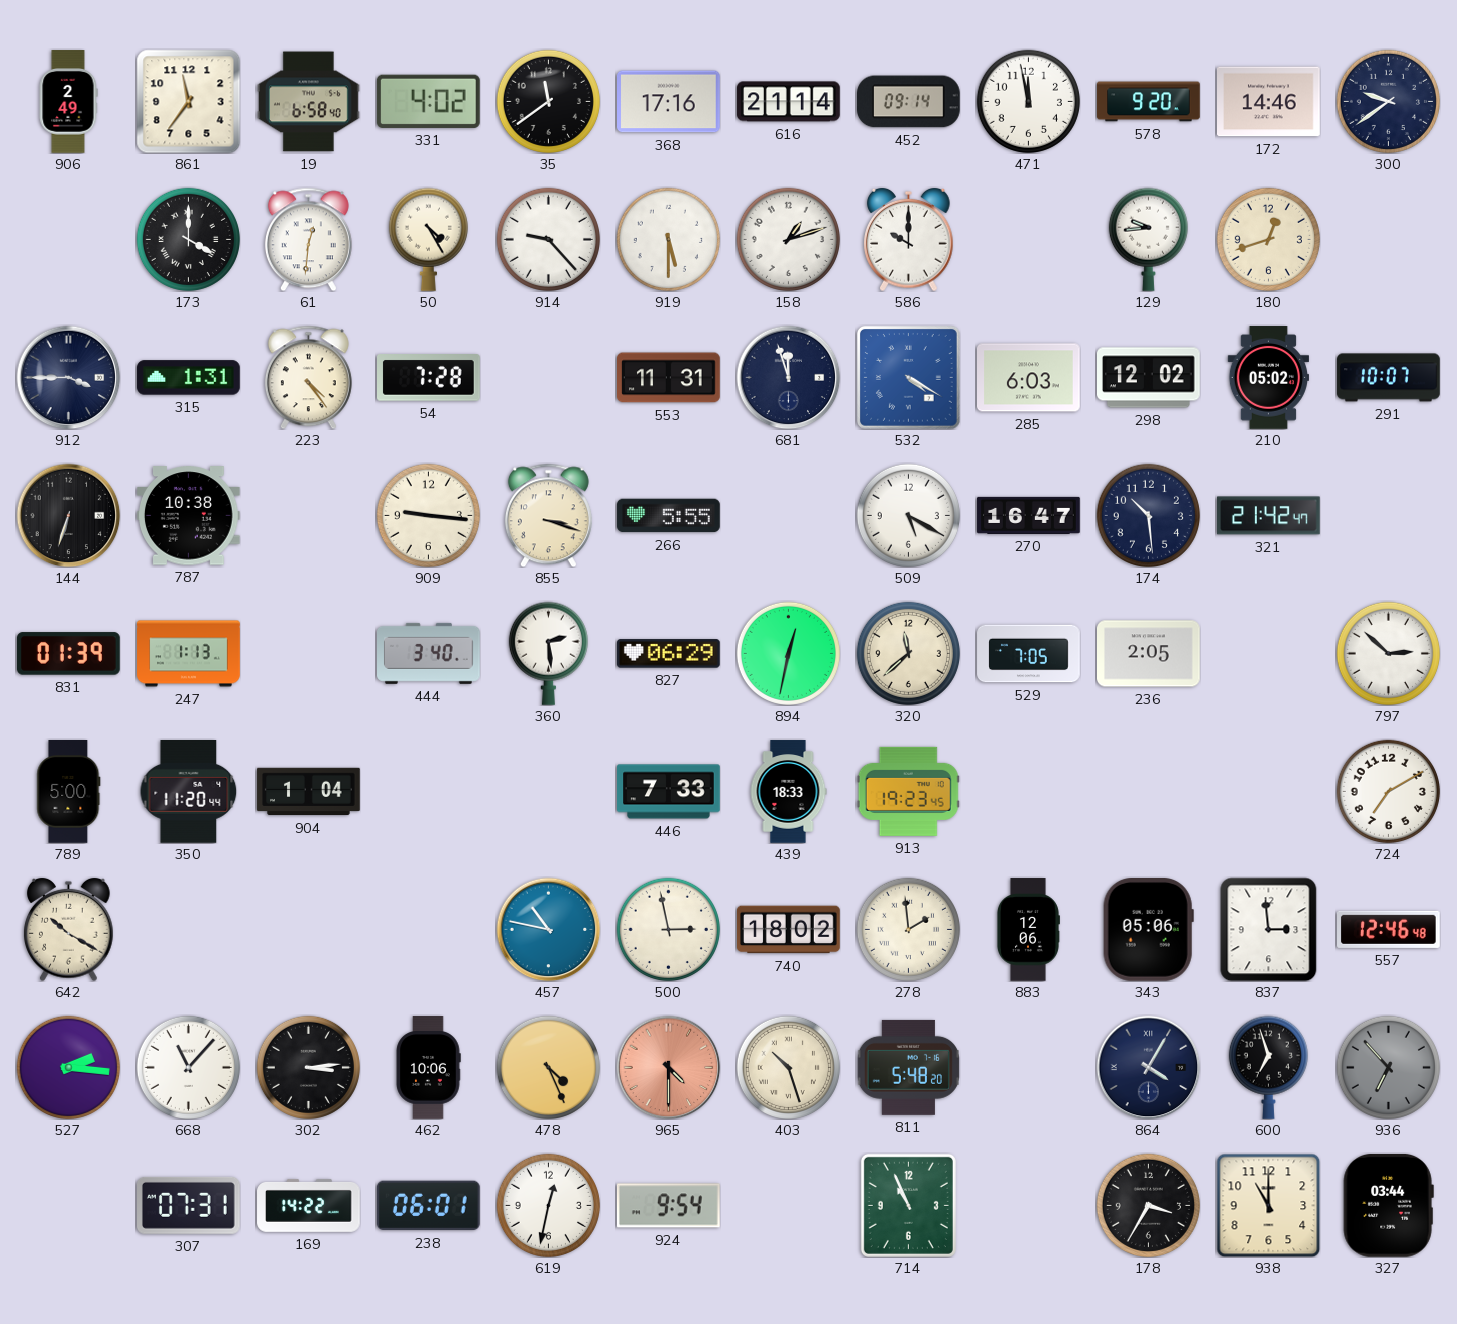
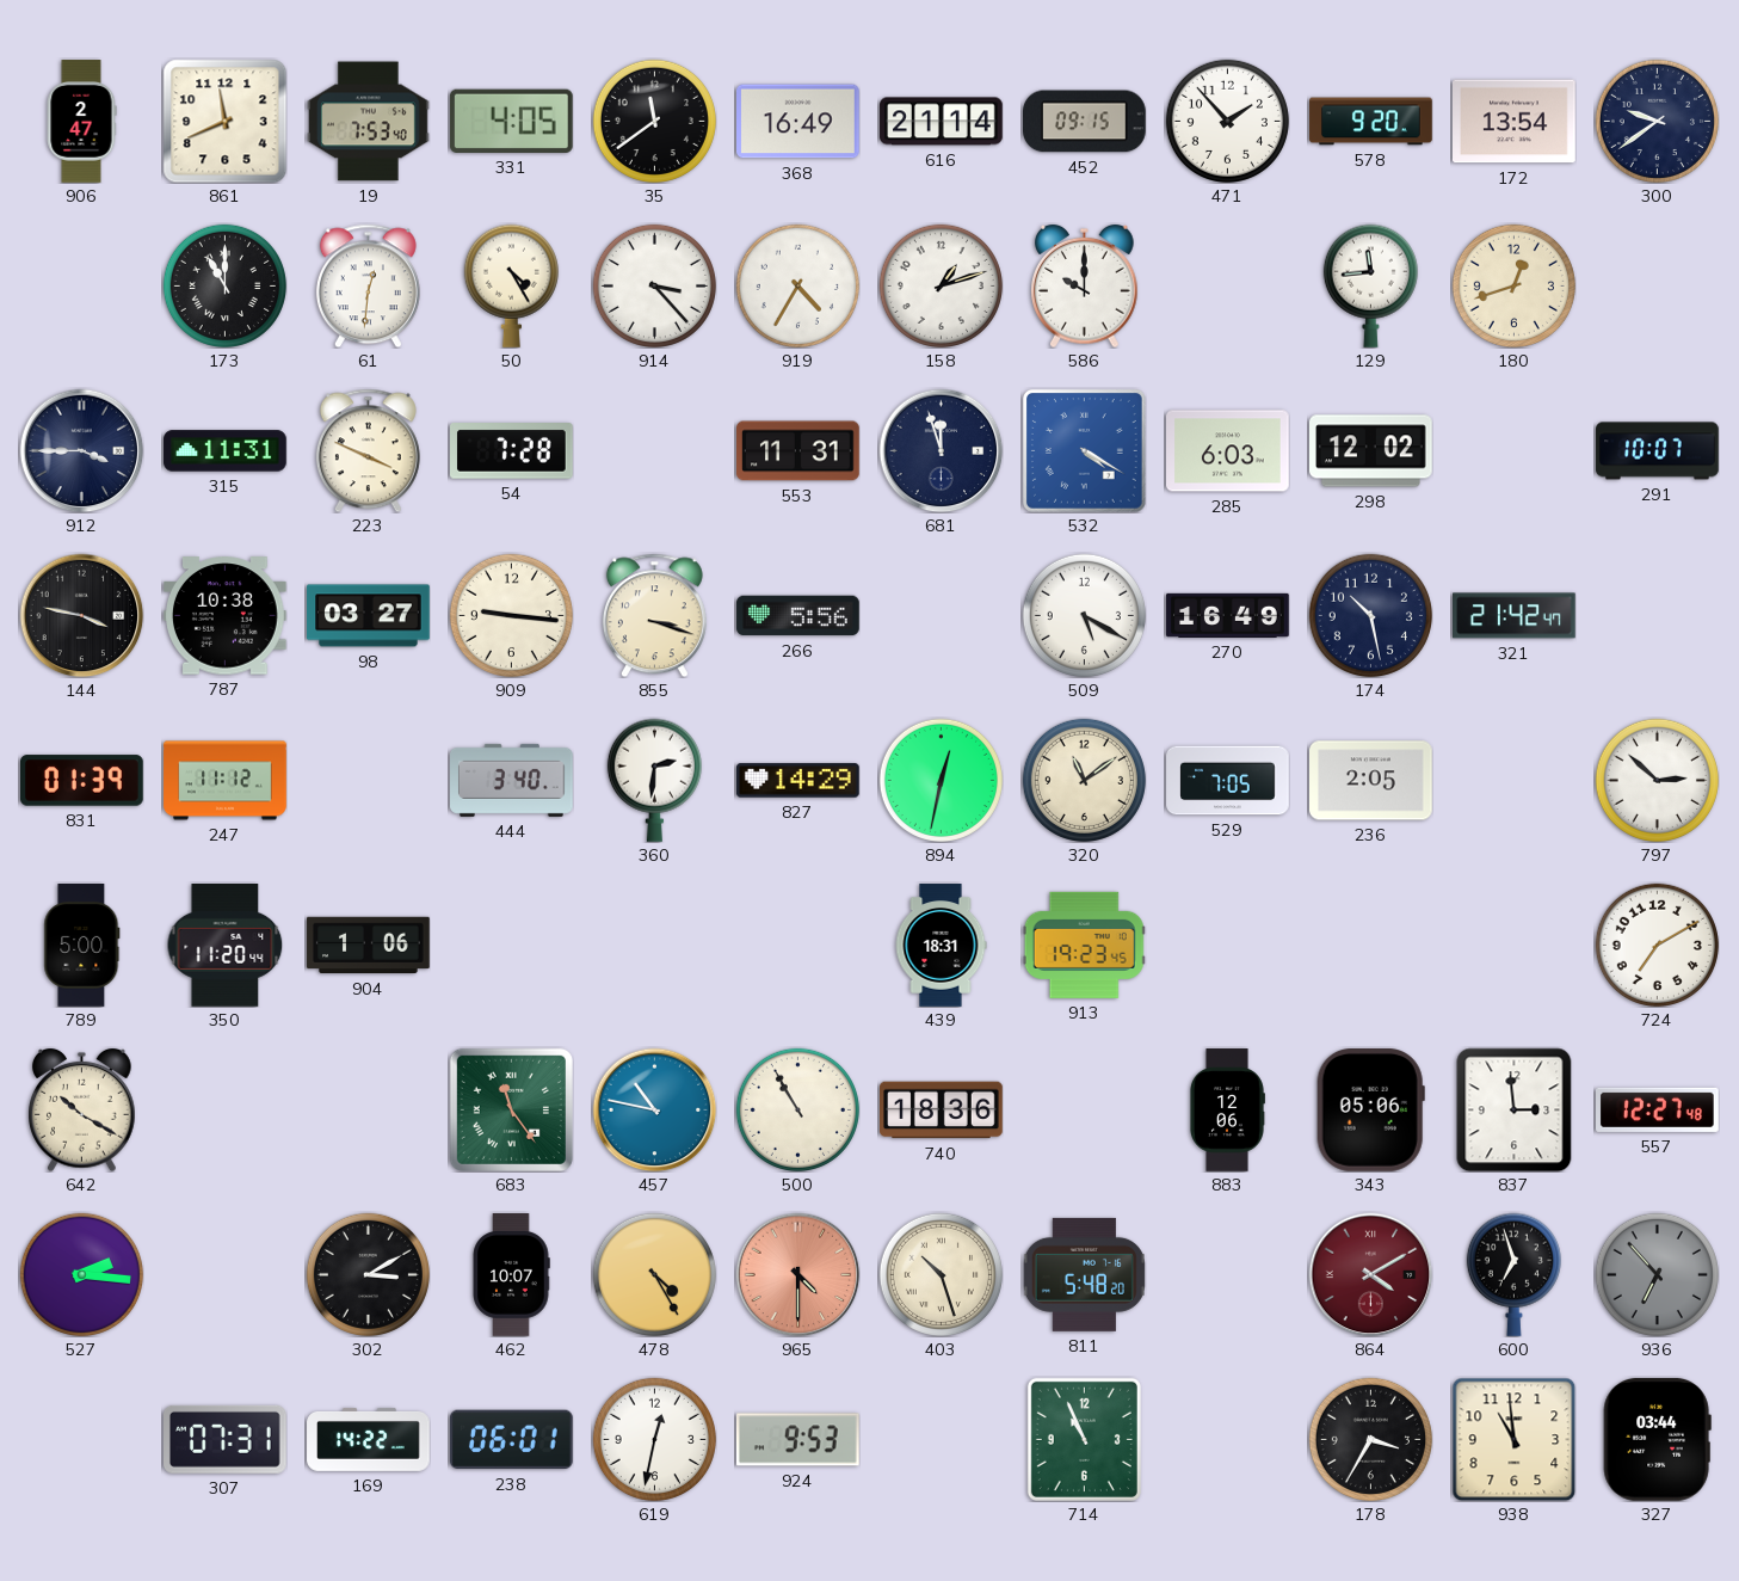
906: 2:49 -> 2:47 (81, 122)
861: 11:36 -> 11:41 (224, 121)
19: 6:58 -> 7:53 (369, 122)
331: 4:02 -> 4:05 (511, 121)
368: 17:16 -> 16:49 (798, 122)
452: 09:14 -> 09:15 (1085, 122)
471: 11:58 -> 1:53 (1227, 121)
172: 14:46 -> 13:54 (1515, 122)
173: 4:00 -> 11:00 (224, 285)
914: 9:23 -> 3:23 (654, 285)
919: 5:30 -> 4:35 (797, 285)
129: 9:44 -> 11:44 (1370, 285)
315: 1:31 -> 11:31 (226, 451)
223: 4:24 -> 3:49 (368, 450)
210: 05:02 -> none (1268, 378)
144: 6:33 -> 3:47 (81, 615)
98: none -> 03:27 (369, 616)
266: 5:55 -> 5:56 (798, 616)
270: 16:47 -> 16:49 (1228, 615)
174: 10:29 -> 10:28 (1370, 615)
247: 1:13 -> 11:12 (226, 781)
360: 2:29 -> 2:31 (654, 780)
827: 06:29 -> 14:29 (798, 781)
320: 11:38 -> 11:09 (1084, 780)
904: 1:04 -> 1:06 (369, 946)
446: 7:33 -> none (669, 792)
439: 18:33 -> 18:31 (941, 946)
683: none -> 11:24 (511, 1109)
500: 2:58 -> 10:55 (797, 1109)
740: 18:02 -> 18:36 (942, 1111)
278: 1:59 -> none (908, 929)
557: 12:46 -> 12:27 (1658, 1109)
668: 11:07 -> none (188, 1067)
302: 3:14 -> 3:10 (368, 1274)
462: 10:06 -> 10:07 (511, 1275)
478: 4:26 -> 4:25 (654, 1274)
864: 4:05 -> 4:10 (1370, 1274)
864 dial: navy -> burgundy (1370, 1274)
924: 9:54 -> 9:53 (797, 1440)
938: 11:00 -> 10:59 (1513, 1439)
